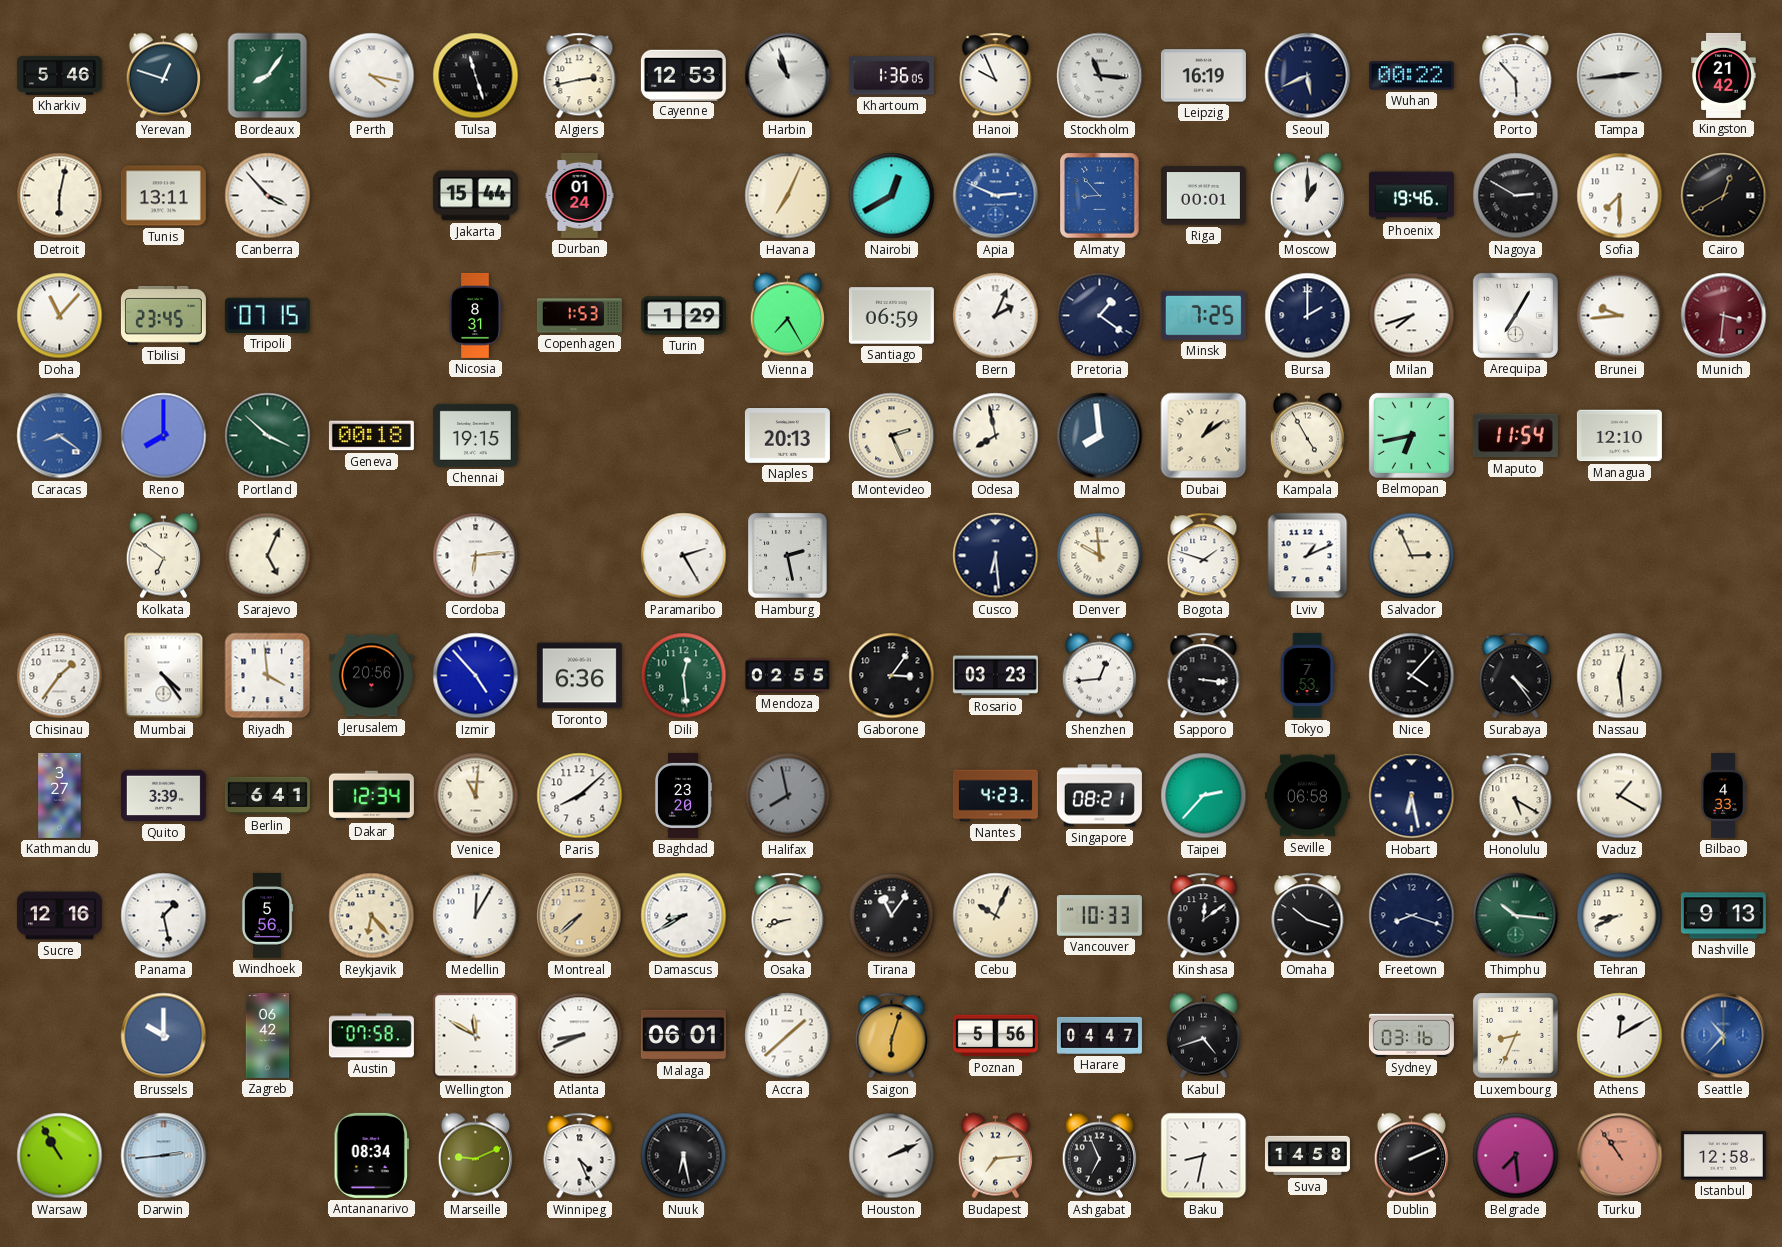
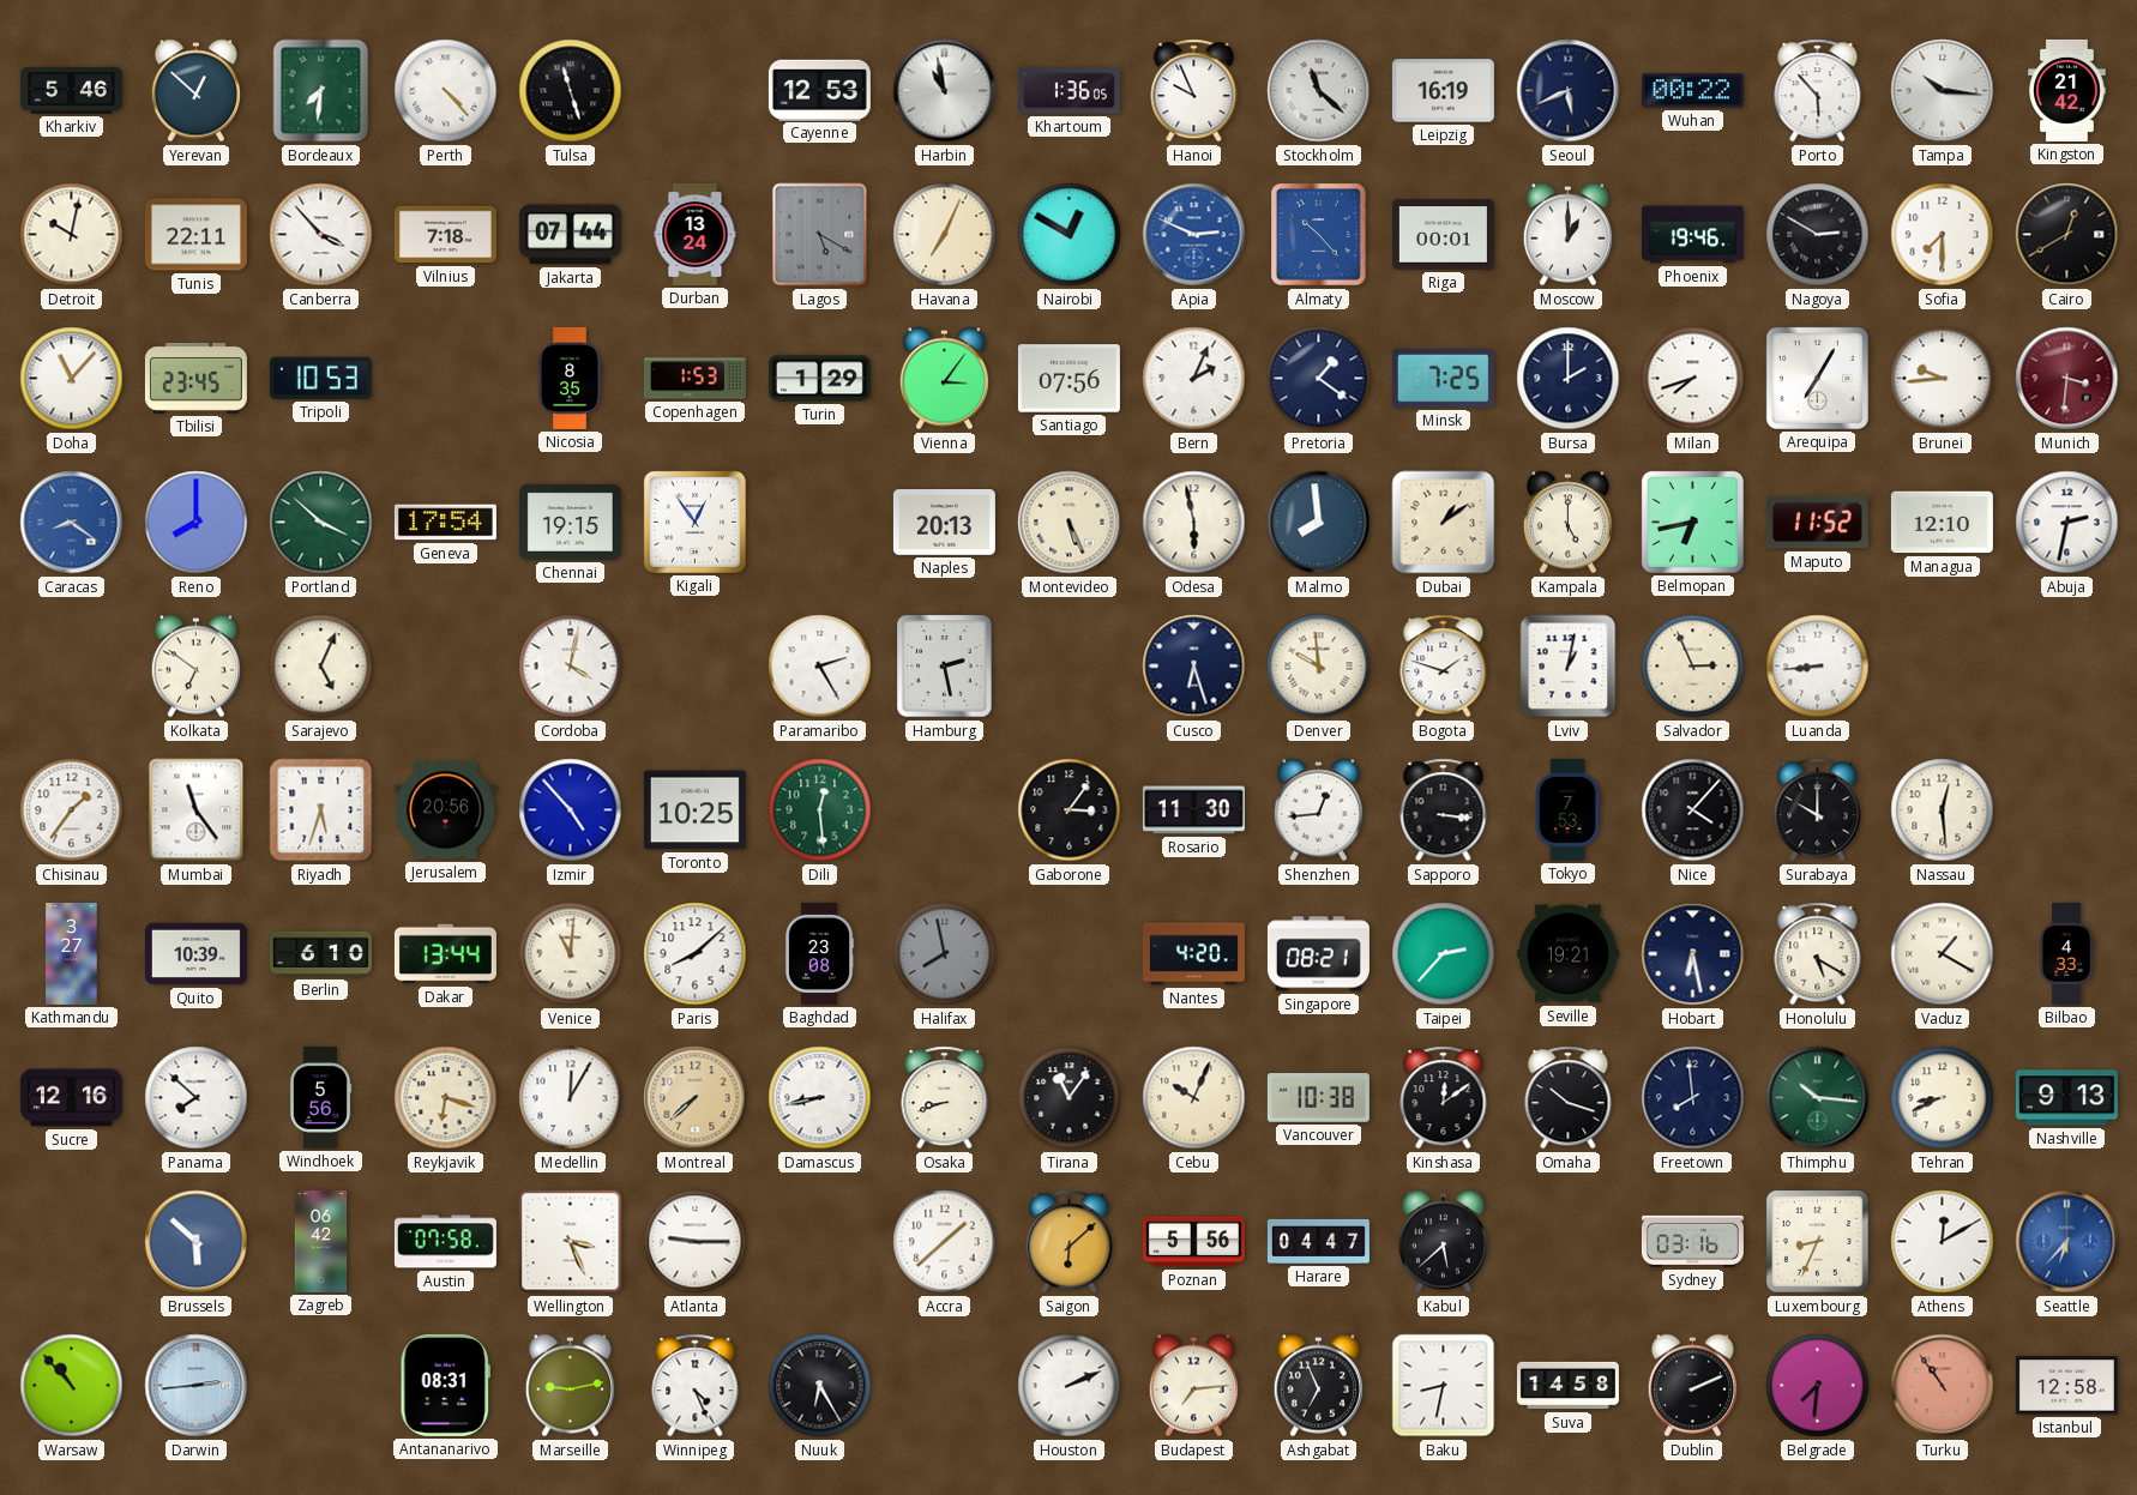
Yerevan: 12:48 -> 12:52 (195, 91)
Bordeaux: 8:06 -> 7:31 (321, 91)
Perth: 4:17 -> 4:23 (446, 91)
Algiers: 2:43 -> none (580, 76)
Harbin: 10:57 -> 10:58 (945, 91)
Stockholm: 11:16 -> 11:22 (1319, 91)
Tampa: 2:44 -> 10:16 (1943, 91)
Detroit: 6:02 -> 10:02 (72, 235)
Tunis: 13:11 -> 22:11 (195, 235)
Vilnius: none -> 7:18 (445, 235)
Jakarta: 15:44 -> 07:44 (570, 235)
Durban: 01:24 -> 13:24 (696, 234)
Lagos: none -> 5:20 (820, 235)
Nairobi: 12:40 -> 12:50 (1070, 235)
Almaty: 8:53 -> 10:23 (1319, 235)
Tripoli: 07:15 -> 10:53 (320, 378)
Nicosia: 8:31 -> 8:35 (570, 378)
Vienna: 7:25 -> 3:06 (944, 379)
Santiago: 06:59 -> 07:56 (1068, 379)
Geneva: 00:18 -> 17:54 (445, 523)
Kigali: none -> 12:54 (694, 522)
Montevideo: 2:26 -> 5:26 (1070, 523)
Odesa: 7:58 -> 5:58 (1194, 523)
Kampala: 4:55 -> 5:00 (1567, 523)
Maputo: 11:54 -> 11:52 (1817, 523)
Abuja: none -> 2:32 (2067, 523)
Cordoba: 6:14 -> 4:02 (571, 667)
Cusco: 6:29 -> 6:27 (1194, 667)
Lviv: 1:11 -> 1:02 (1569, 667)
Luanda: none -> 8:44 (1818, 667)
Mumbai: 4:24 -> 11:24 (197, 810)
Riyadh: 3:59 -> 5:33 (321, 810)
Toronto: 6:36 -> 10:25 (694, 810)
Mendoza: 02:55 -> none (787, 676)
Rosario: 03:23 -> 11:30 (1193, 810)
Surabaya: 4:24 -> 10:00 (1818, 810)
Quito: 3:39 -> 10:39 (195, 954)
Berlin: 6:41 -> 6:10 (320, 954)
Dakar: 12:34 -> 13:44 (445, 954)
Baghdad: 23:20 -> 23:08 (819, 953)
Nantes: 4:23 -> 4:20 (1193, 954)
Seville: 06:58 -> 19:21 (1567, 954)
Panama: 1:28 -> 7:52 (197, 1098)
Reykjavik: 6:23 -> 6:18 (446, 1098)
Damascus: 8:40 -> 8:43 (820, 1098)
Vancouver: 10:33 -> 10:38 (1318, 1098)
Freetown: 8:18 -> 7:59 (1693, 1098)
Brussels: 10:00 -> 5:52 (197, 1242)
Wellington: 11:50 -> 3:26 (571, 1242)
Atlanta: 8:41 -> 9:15 (696, 1242)
Malaga: 06:01 -> none (683, 1035)
Saigon: 6:03 -> 6:08 (1070, 1242)
Kabul: 4:42 -> 5:38 (1443, 1242)
Seattle: 10:37 -> 6:37 (2067, 1242)
Warsaw: 10:55 -> 10:53 (72, 1386)
Antananarivo: 08:34 -> 08:31 (445, 1385)
Marseille: 9:11 -> 9:13 (570, 1386)
Nuuk: 6:28 -> 6:25 (820, 1386)
Belgrade: 7:29 -> 7:31 (1818, 1386)
